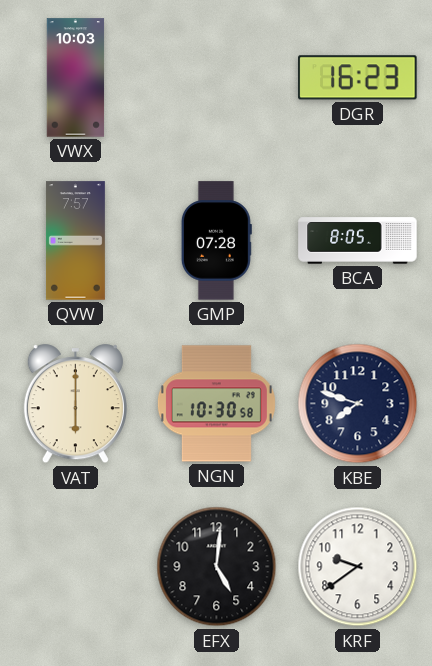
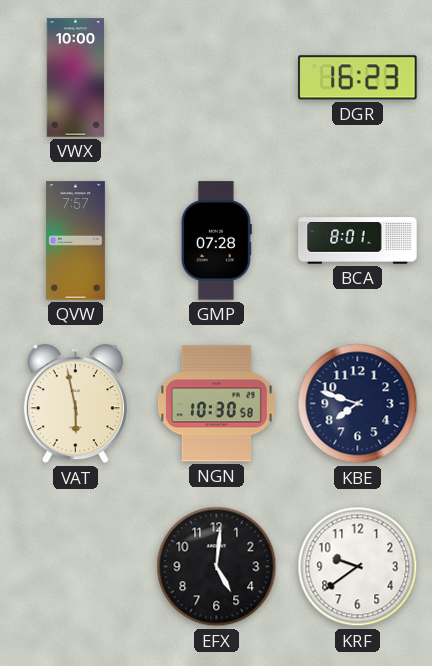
VWX: 10:03 -> 10:00 (76, 78)
BCA: 8:05 -> 8:01 (358, 241)
VAT: 6:00 -> 5:58 (75, 404)
